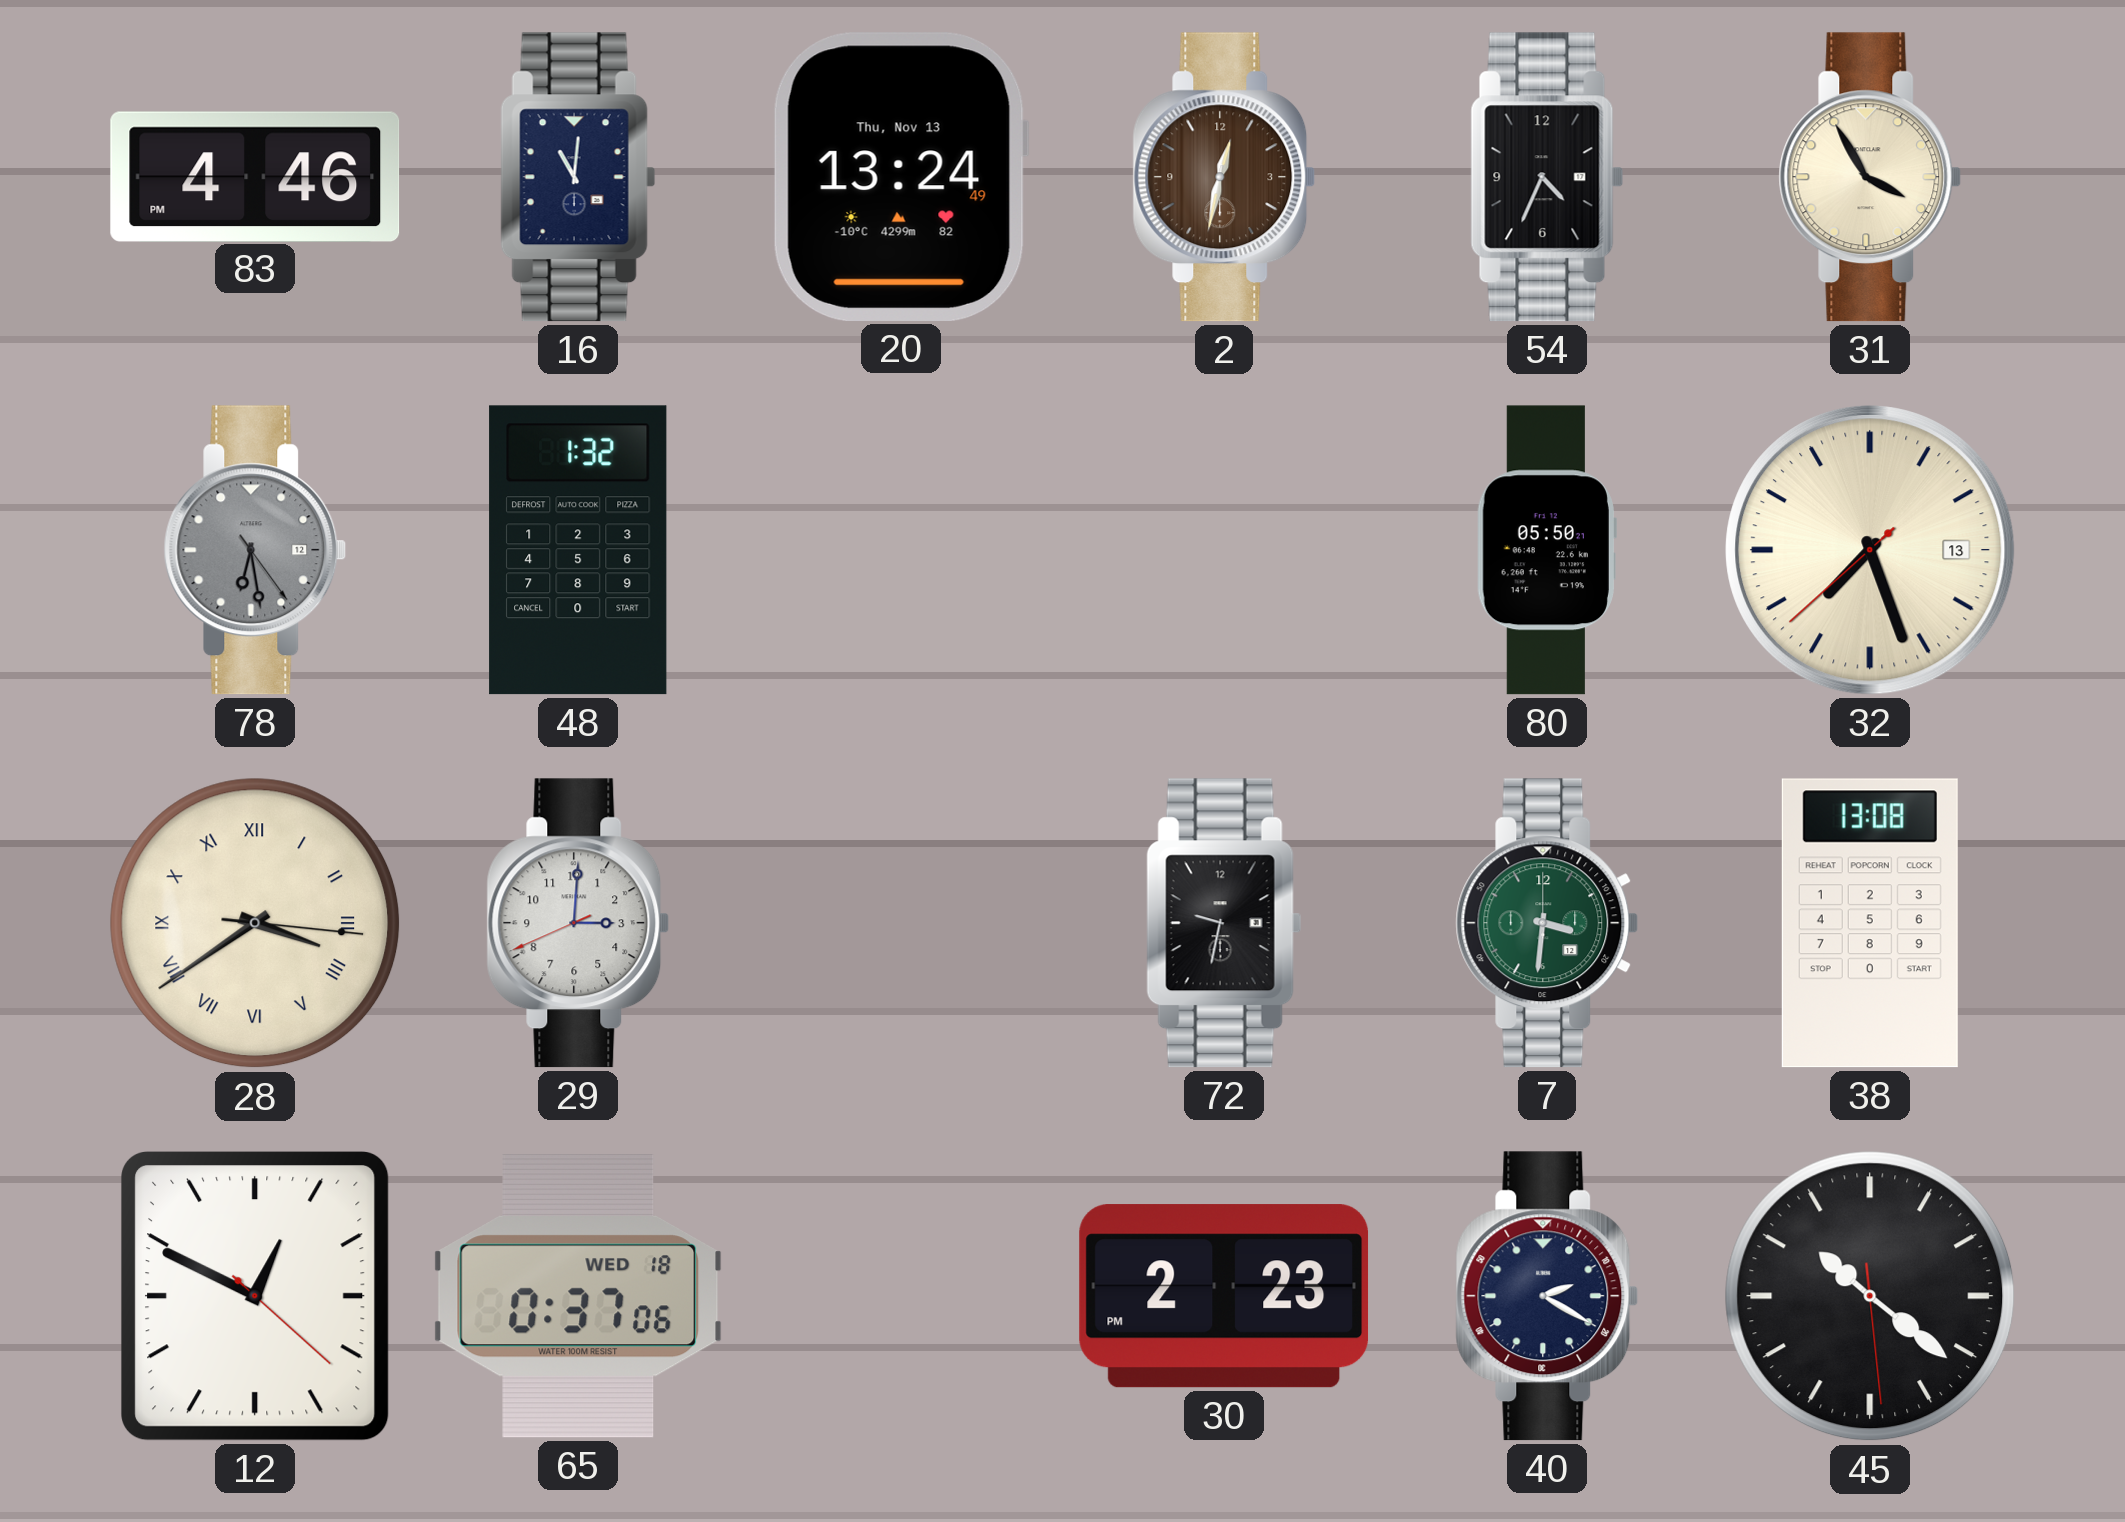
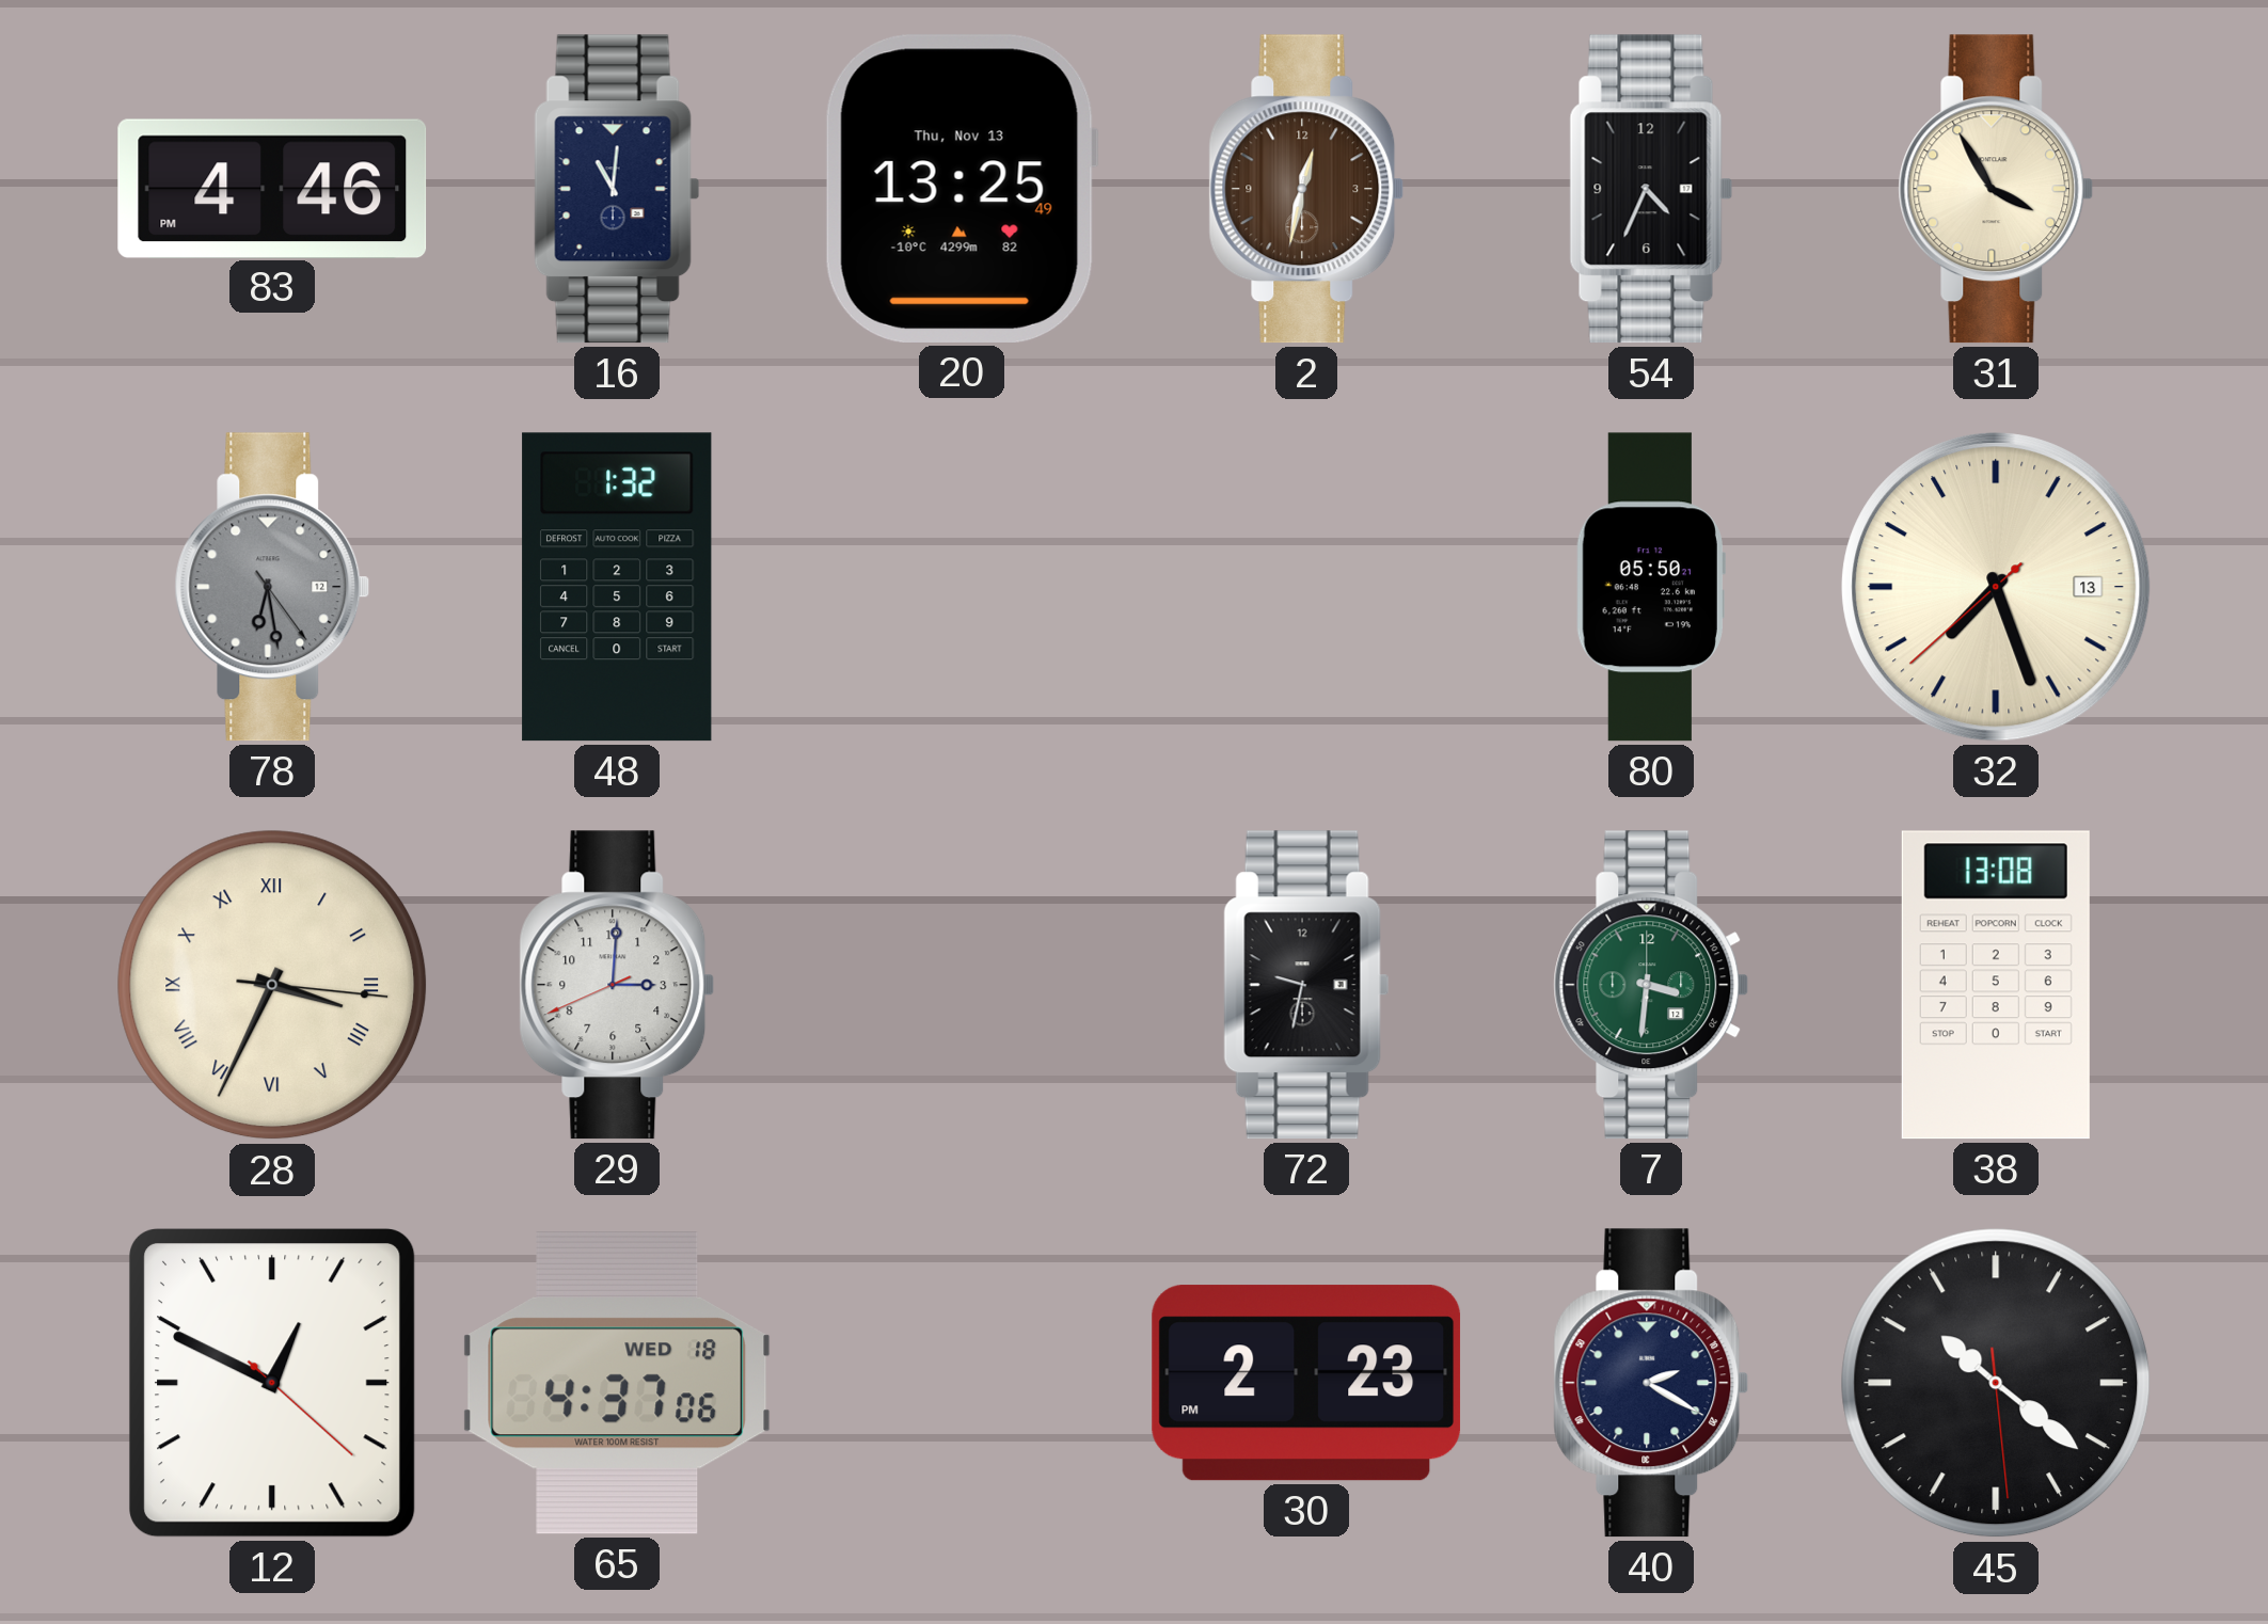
20: 13:24 -> 13:25 (962, 189)
28: 3:39 -> 3:34 (272, 985)
65: 0:37 -> 4:37 (617, 1383)
